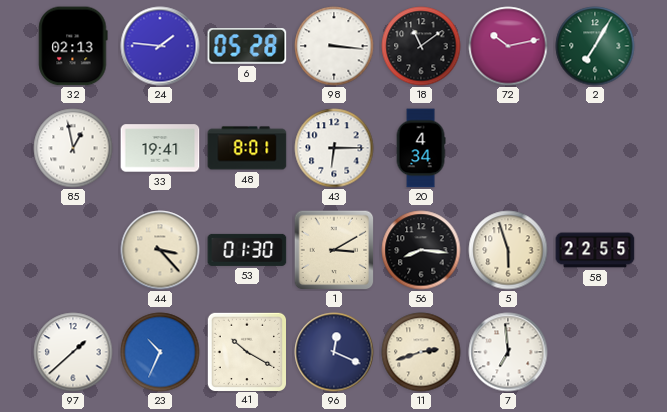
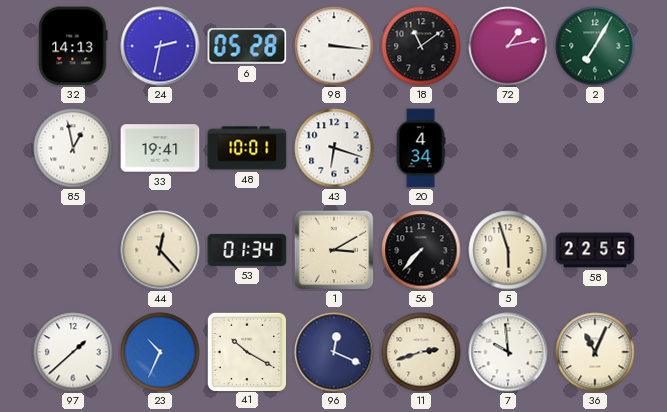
32: 02:13 -> 14:13 (73, 46)
24: 1:46 -> 2:32 (160, 46)
72: 10:13 -> 1:13 (508, 46)
48: 8:01 -> 10:01 (247, 148)
43: 6:15 -> 6:18 (334, 148)
44: 3:23 -> 12:23 (160, 250)
53: 01:30 -> 01:34 (247, 250)
56: 8:16 -> 7:37 (421, 250)
7: 6:59 -> 9:59 (508, 352)
36: none -> 11:04 (595, 352)
